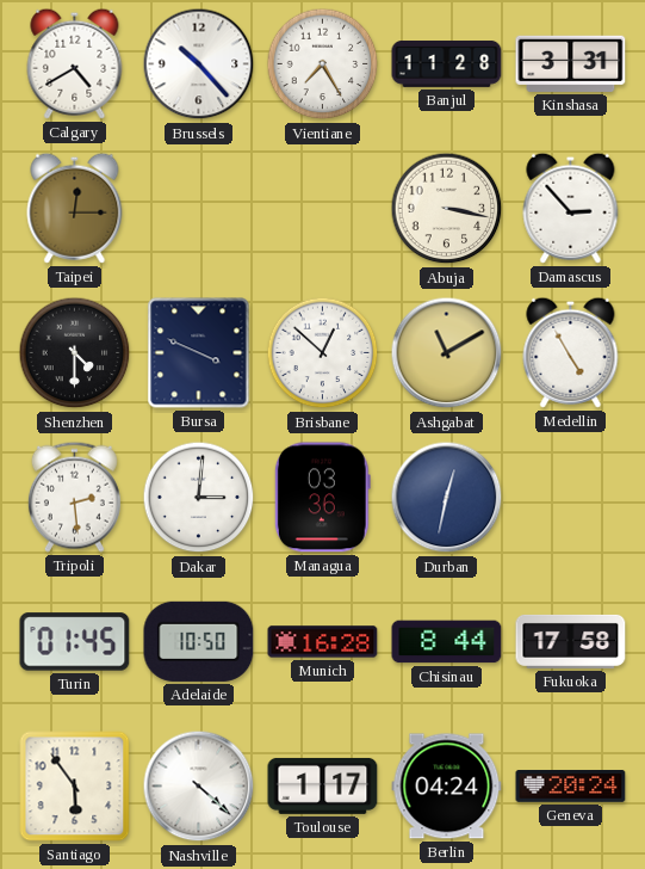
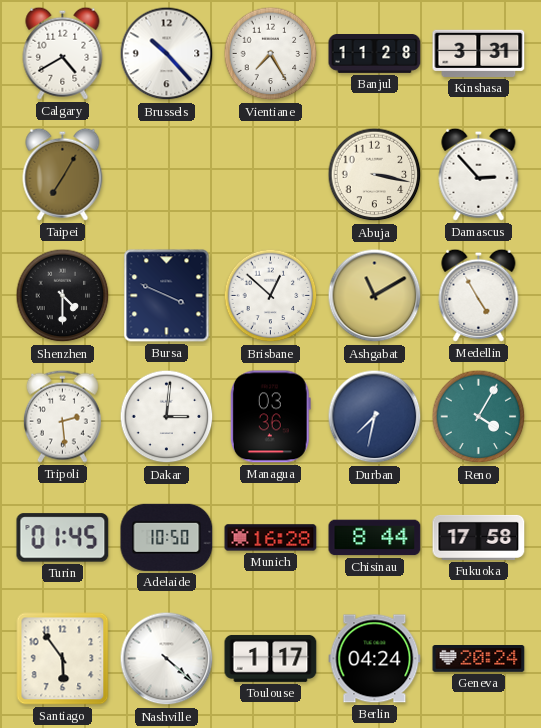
Taipei: 12:15 -> 7:05 (63, 174)
Durban: 12:32 -> 7:32 (375, 417)
Reno: none -> 4:05 (479, 417)
